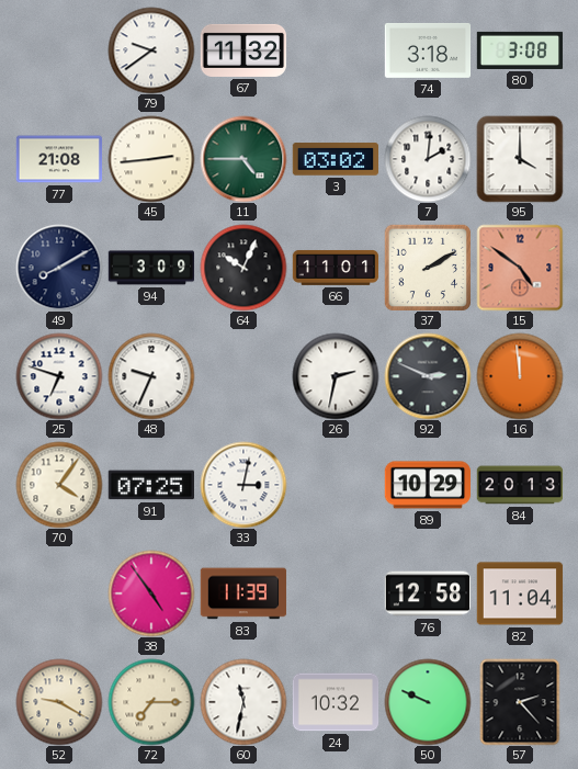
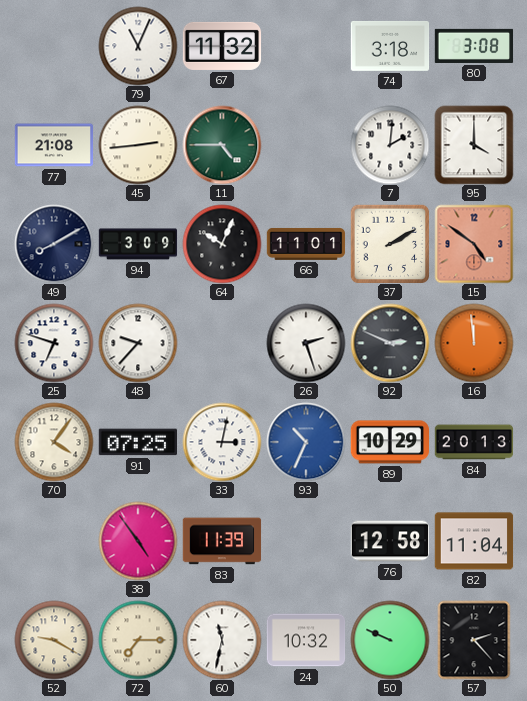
79: 9:39 -> 11:04 (138, 46)
3: 03:02 -> none (335, 159)
48: 9:34 -> 9:37 (138, 343)
26: 2:32 -> 2:27 (306, 343)
93: none -> 10:34 (306, 442)
